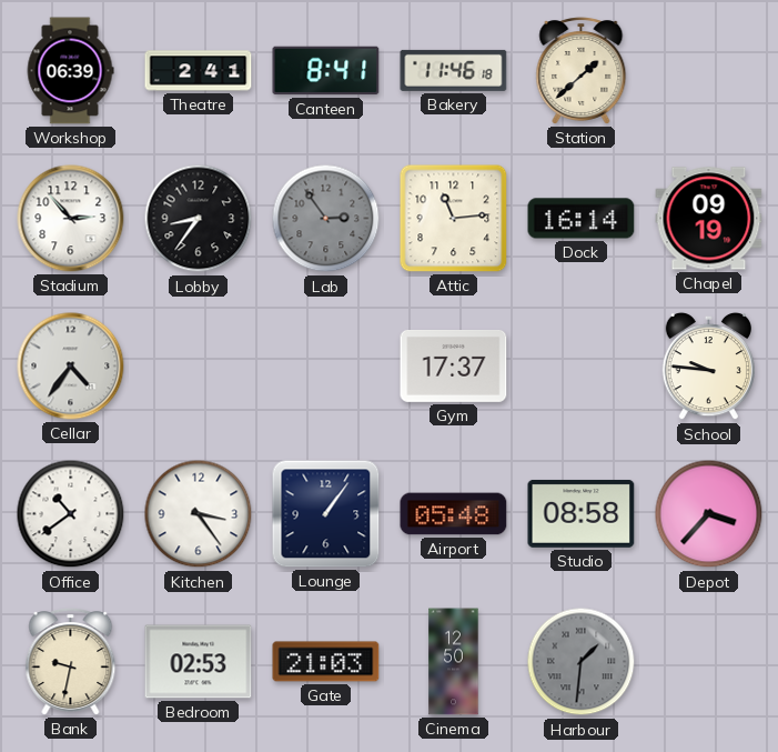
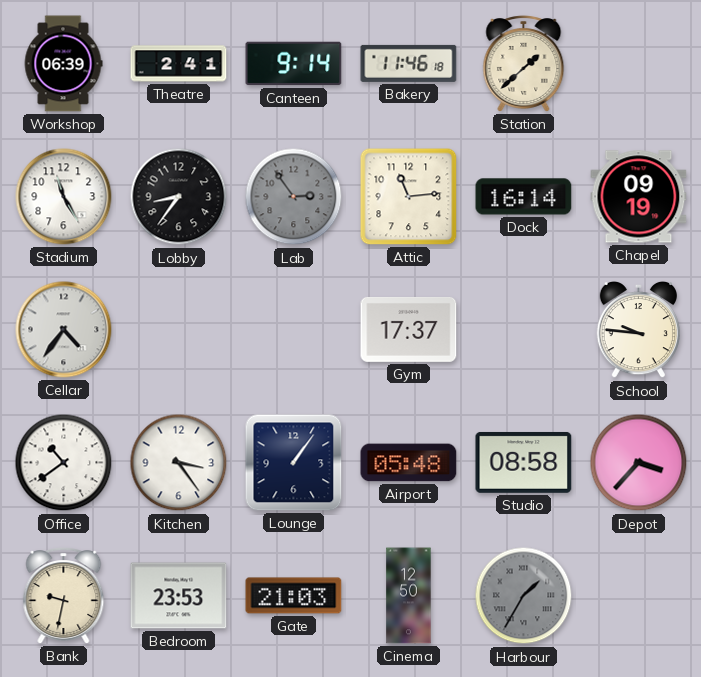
Canteen: 8:41 -> 9:14 (294, 64)
Stadium: 2:53 -> 11:25 (64, 197)
Bedroom: 02:53 -> 23:53 (179, 596)
Harbour: 1:31 -> 1:35 (524, 596)
